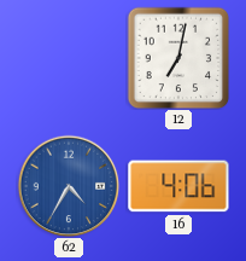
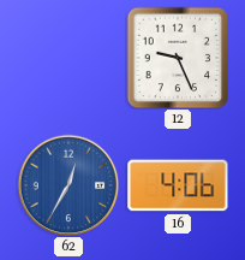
12: 7:02 -> 9:26 (178, 58)
62: 4:35 -> 12:35 (68, 185)
